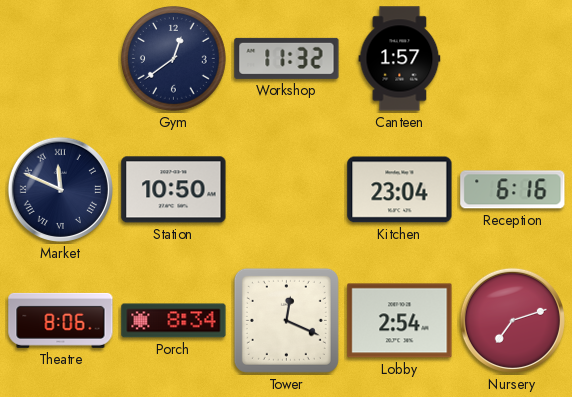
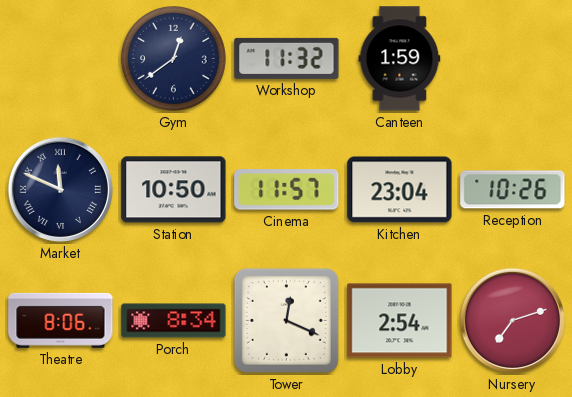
Canteen: 1:57 -> 1:59 (400, 59)
Cinema: none -> 11:57 (287, 190)
Reception: 6:16 -> 10:26 (513, 190)
